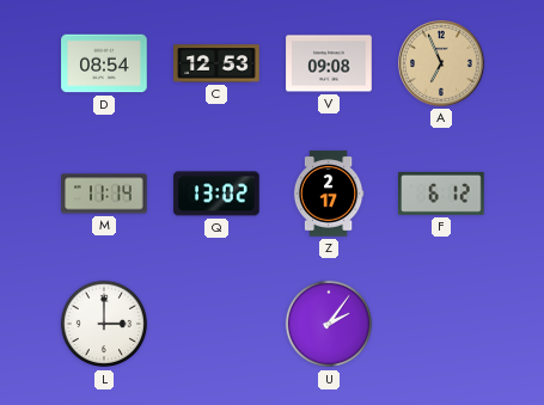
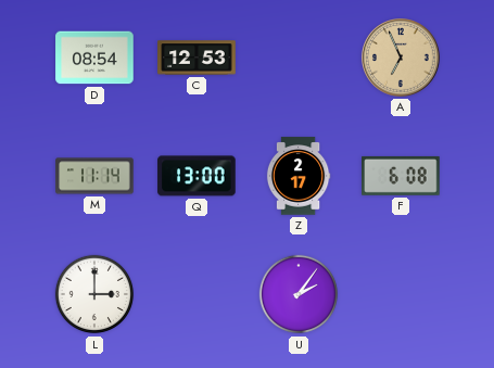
V: 09:08 -> none (329, 63)
Q: 13:02 -> 13:00 (197, 176)
F: 6:12 -> 6:08 (401, 176)
